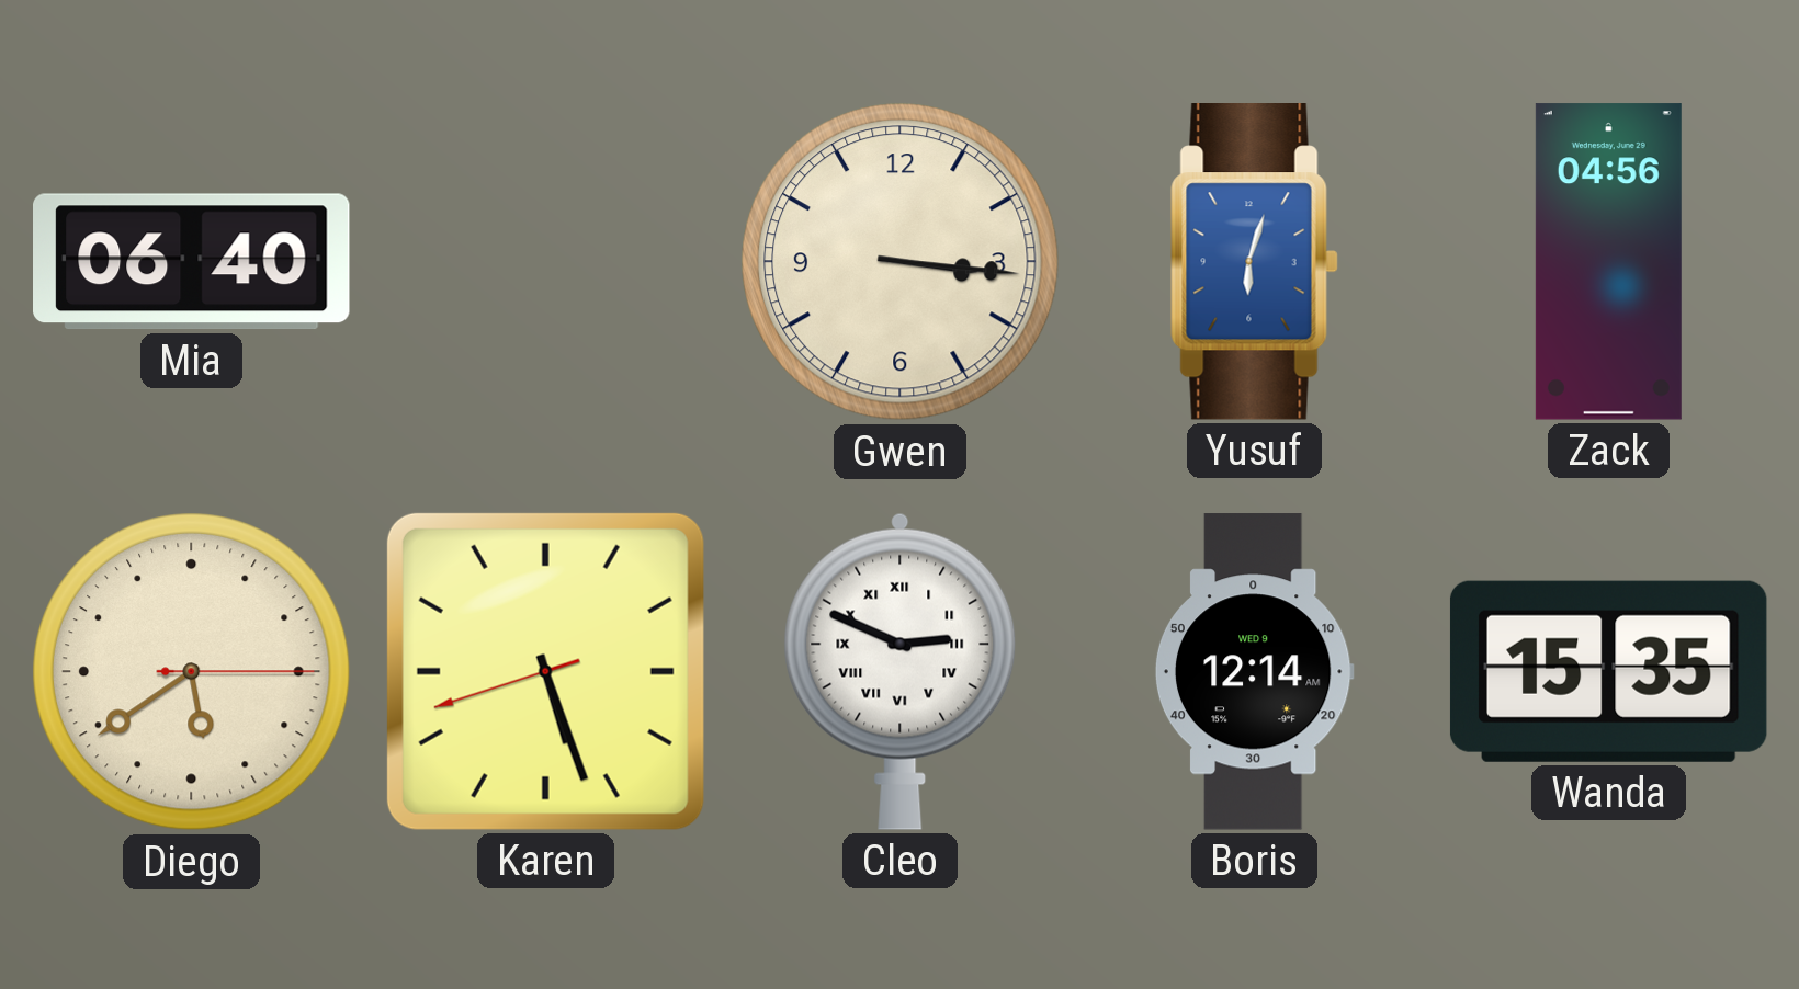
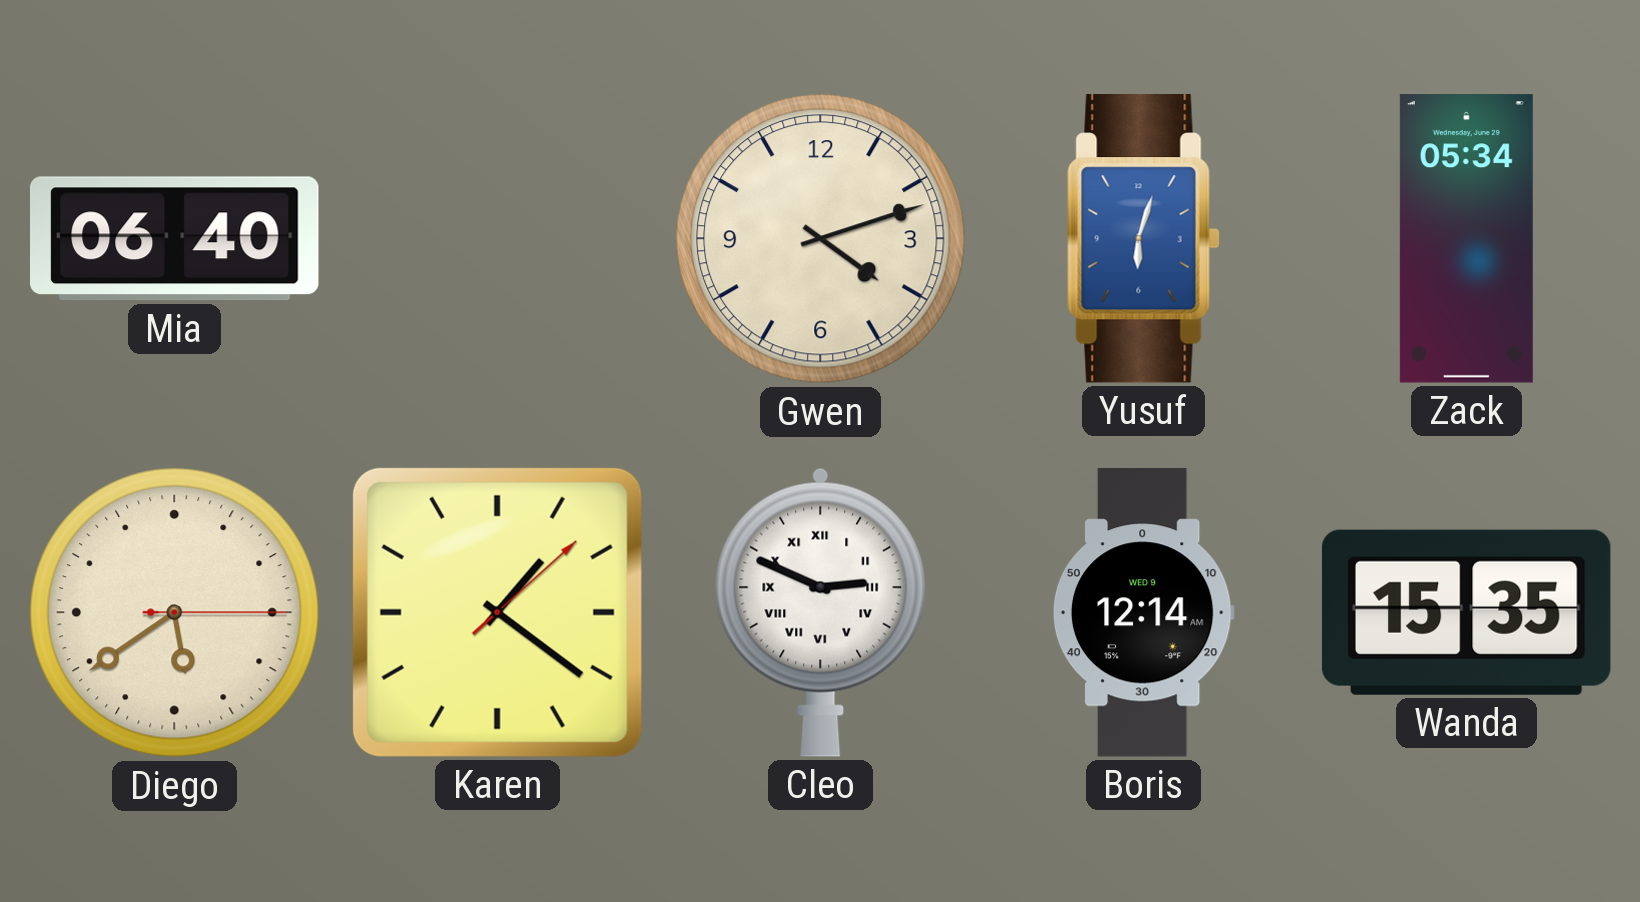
Gwen: 3:16 -> 4:12 (821, 239)
Zack: 04:56 -> 05:34 (1466, 239)
Karen: 5:26 -> 1:21 (497, 612)
